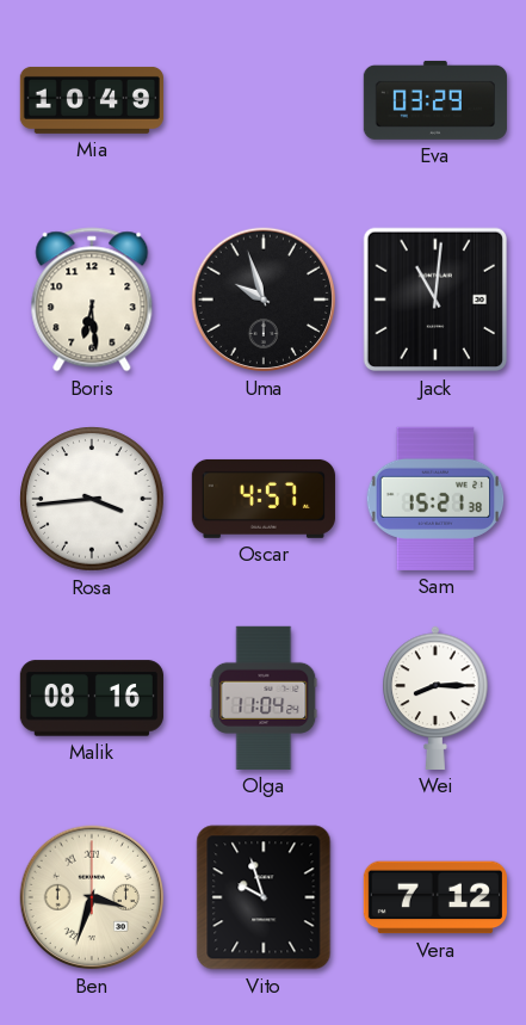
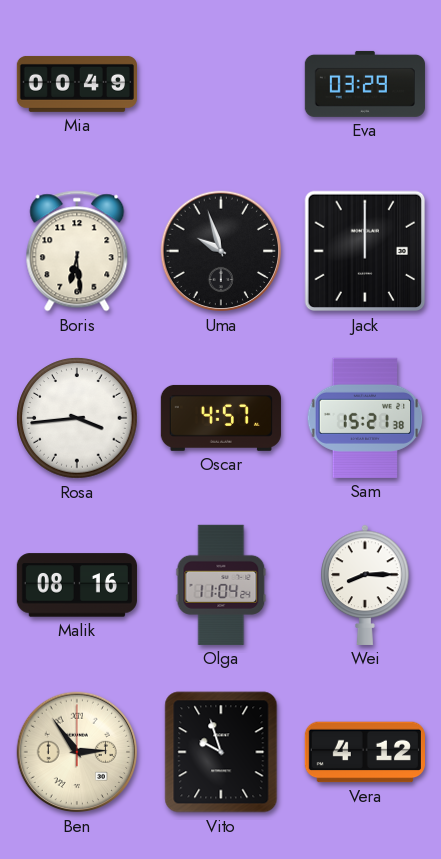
Mia: 10:49 -> 00:49 (77, 84)
Jack: 11:01 -> 12:00 (365, 251)
Ben: 3:33 -> 2:54 (77, 752)
Vera: 7:12 -> 4:12 (365, 752)
